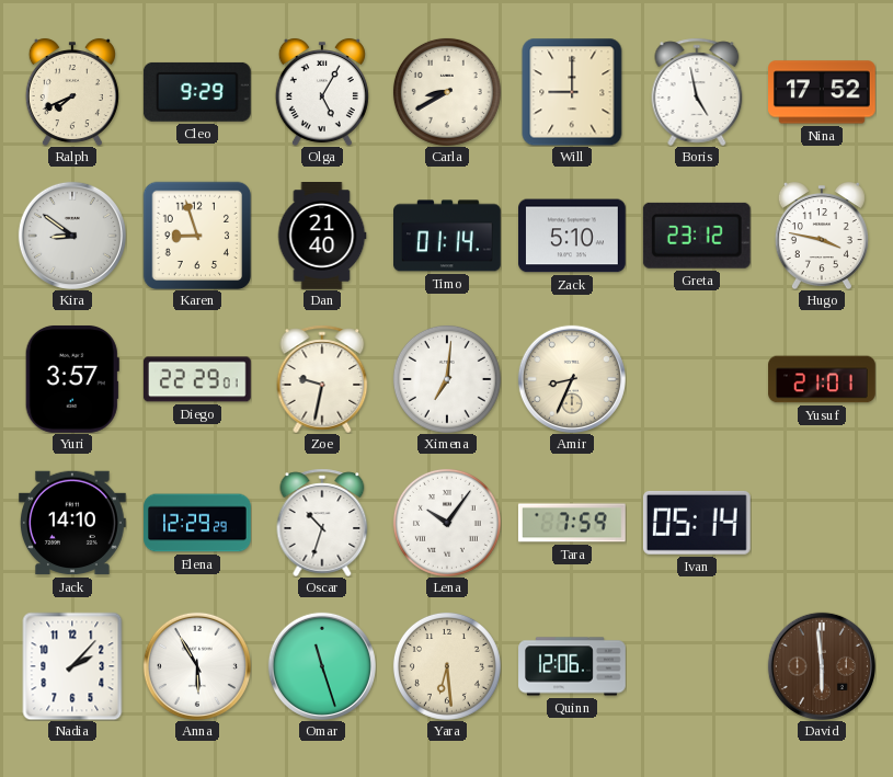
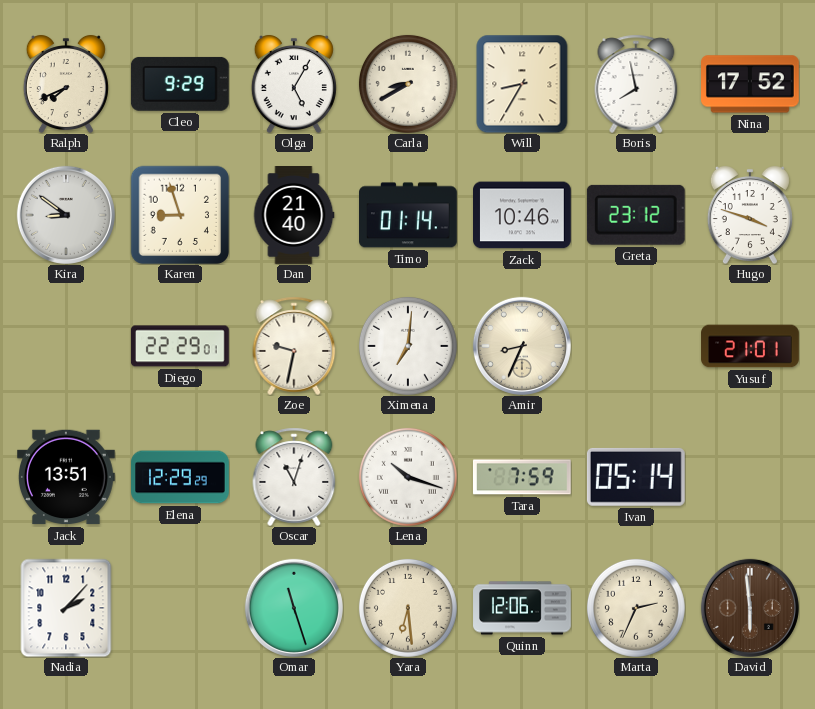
Will: 9:00 -> 8:35 (522, 84)
Boris: 4:58 -> 7:58 (636, 84)
Zack: 5:10 -> 10:46 (523, 215)
Hugo: 3:47 -> 3:48 (750, 215)
Yuri: 3:57 -> none (72, 379)
Jack: 14:10 -> 13:51 (67, 477)
Oscar: 10:33 -> 11:03 (294, 477)
Lena: 10:06 -> 10:18 (408, 477)
Anna: 5:55 -> none (197, 666)
Marta: none -> 2:34 (636, 608)
